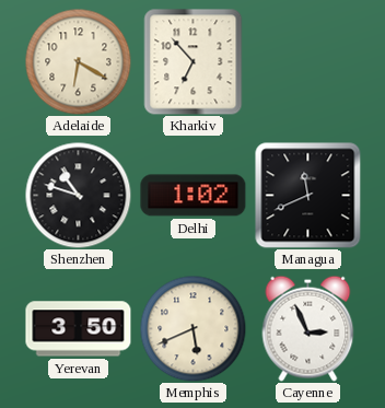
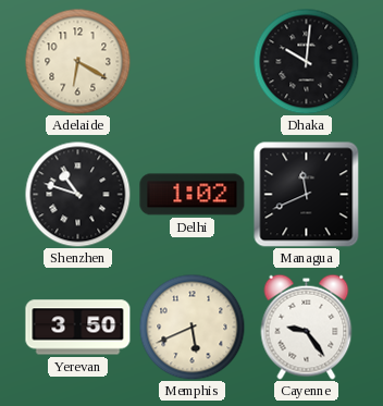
Kharkiv: 6:53 -> none (194, 62)
Dhaka: none -> 10:01 (306, 61)
Cayenne: 2:56 -> 9:24 (307, 327)
